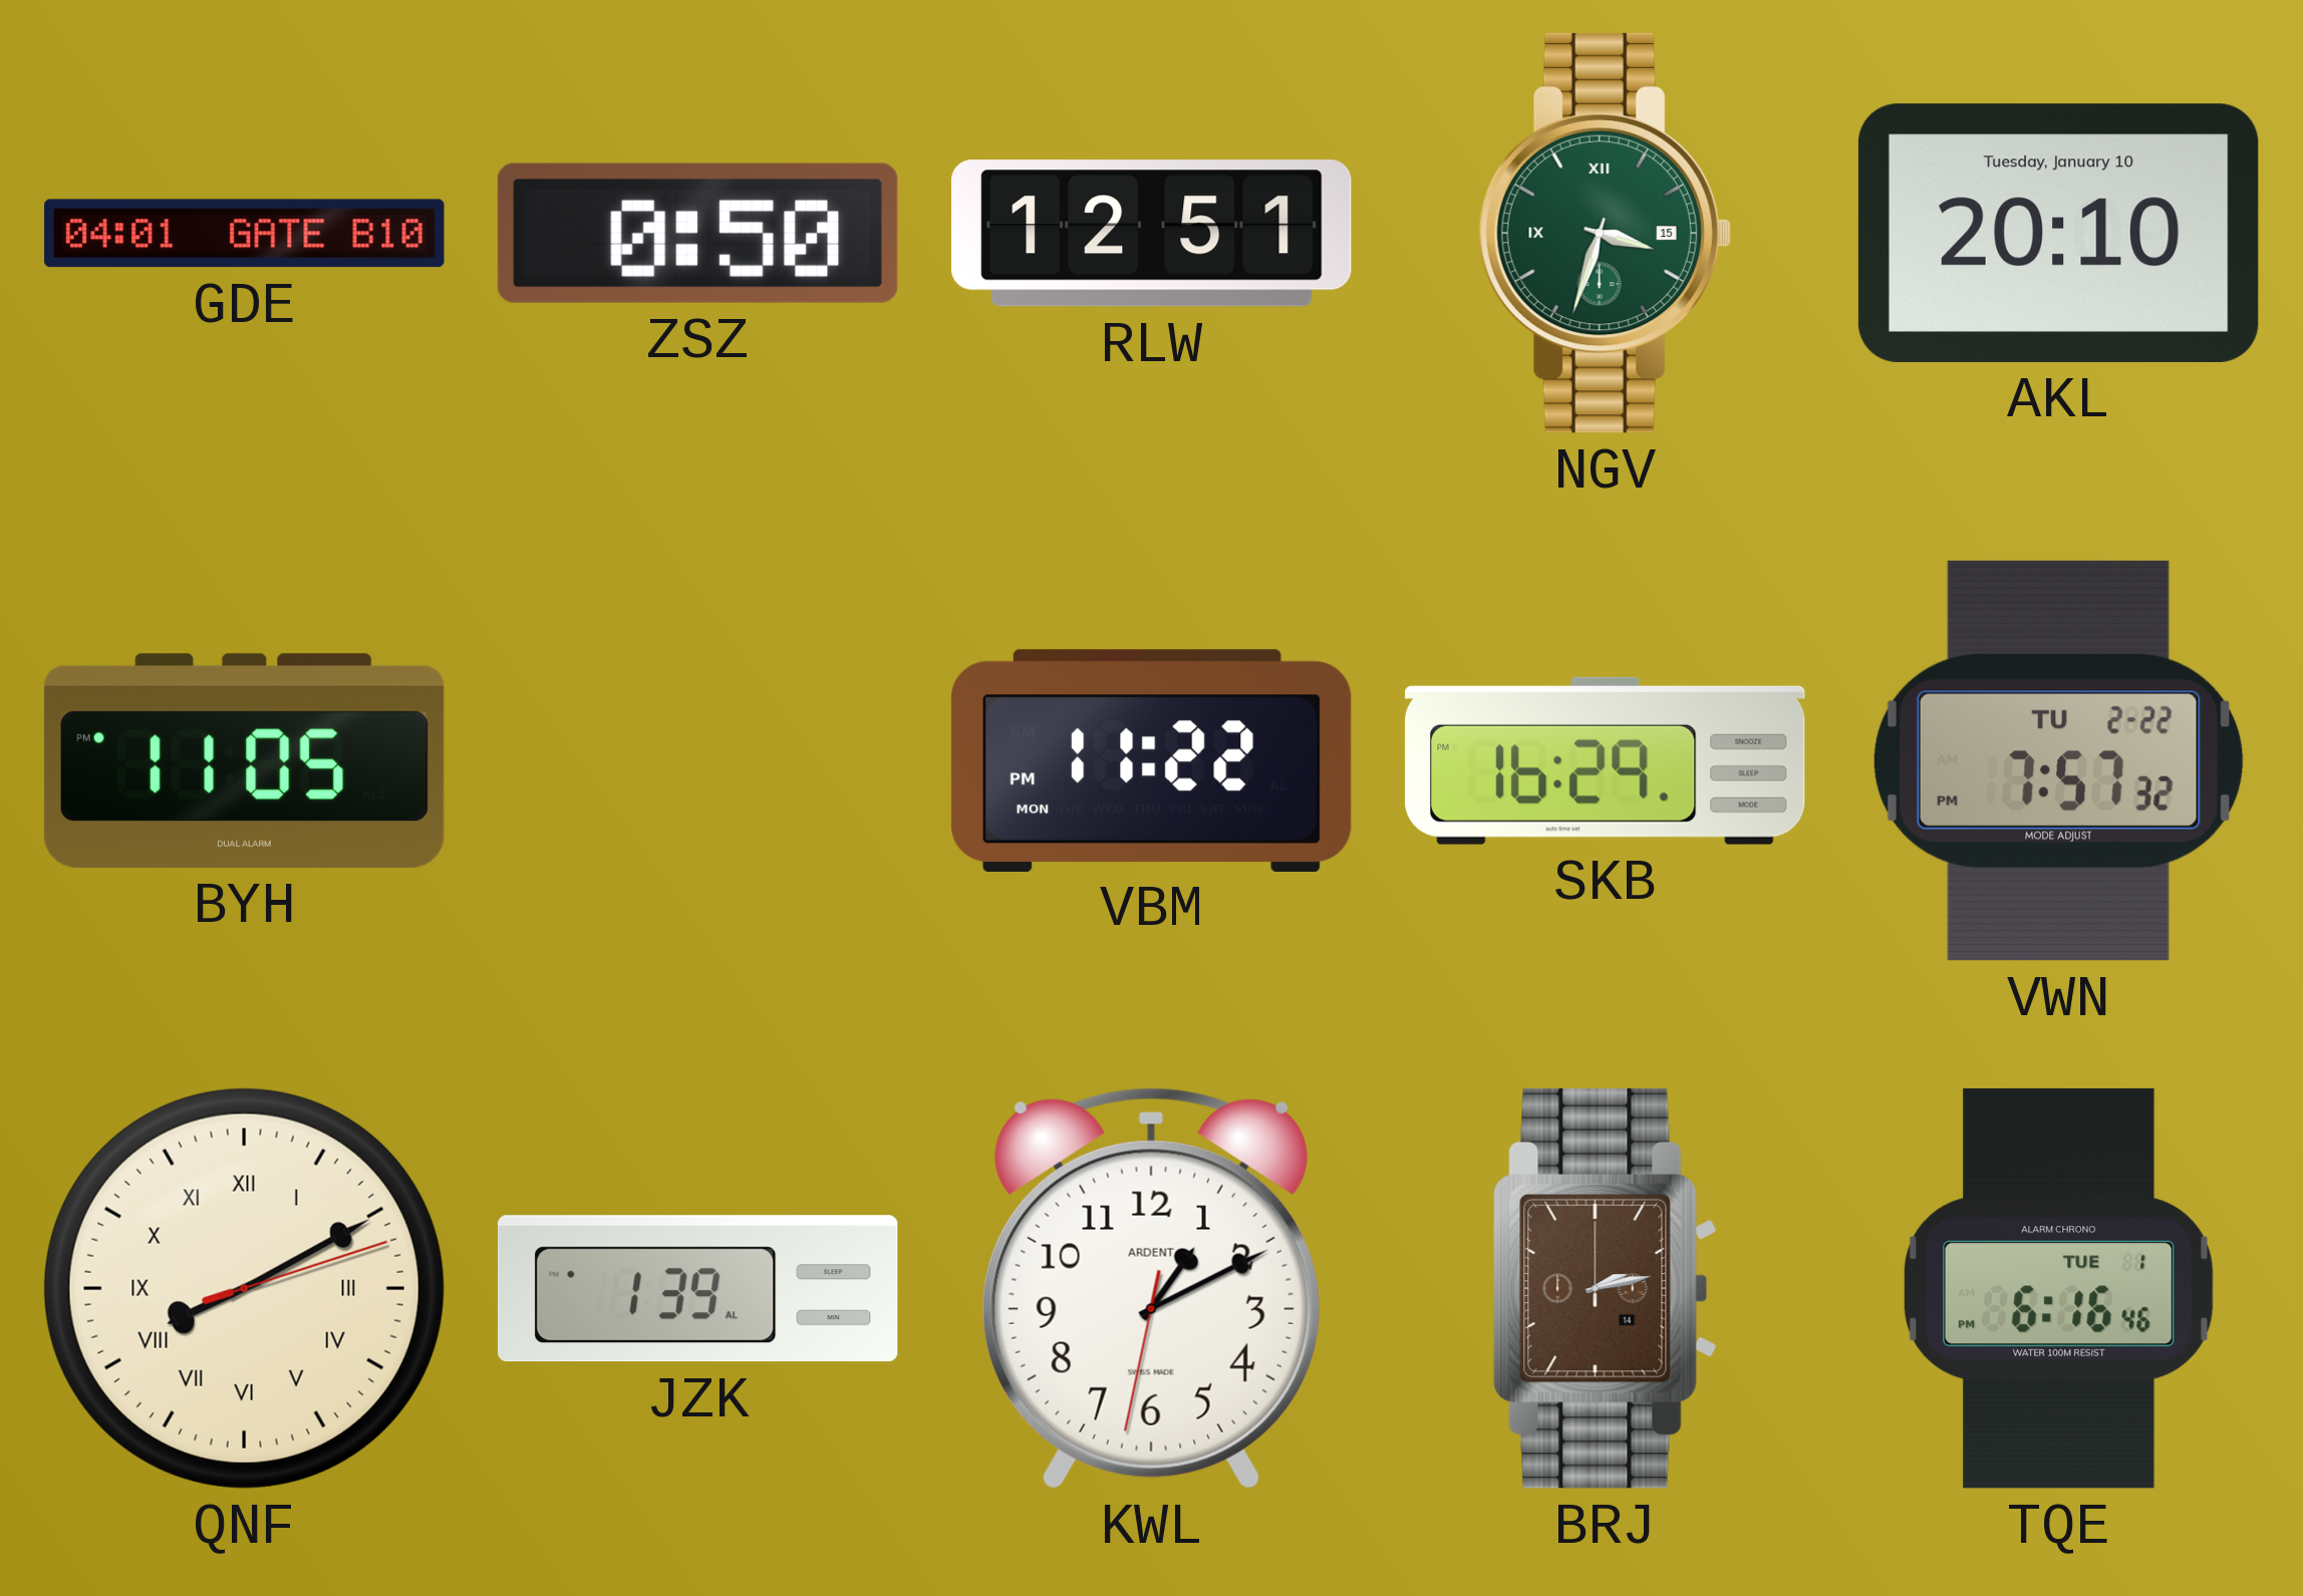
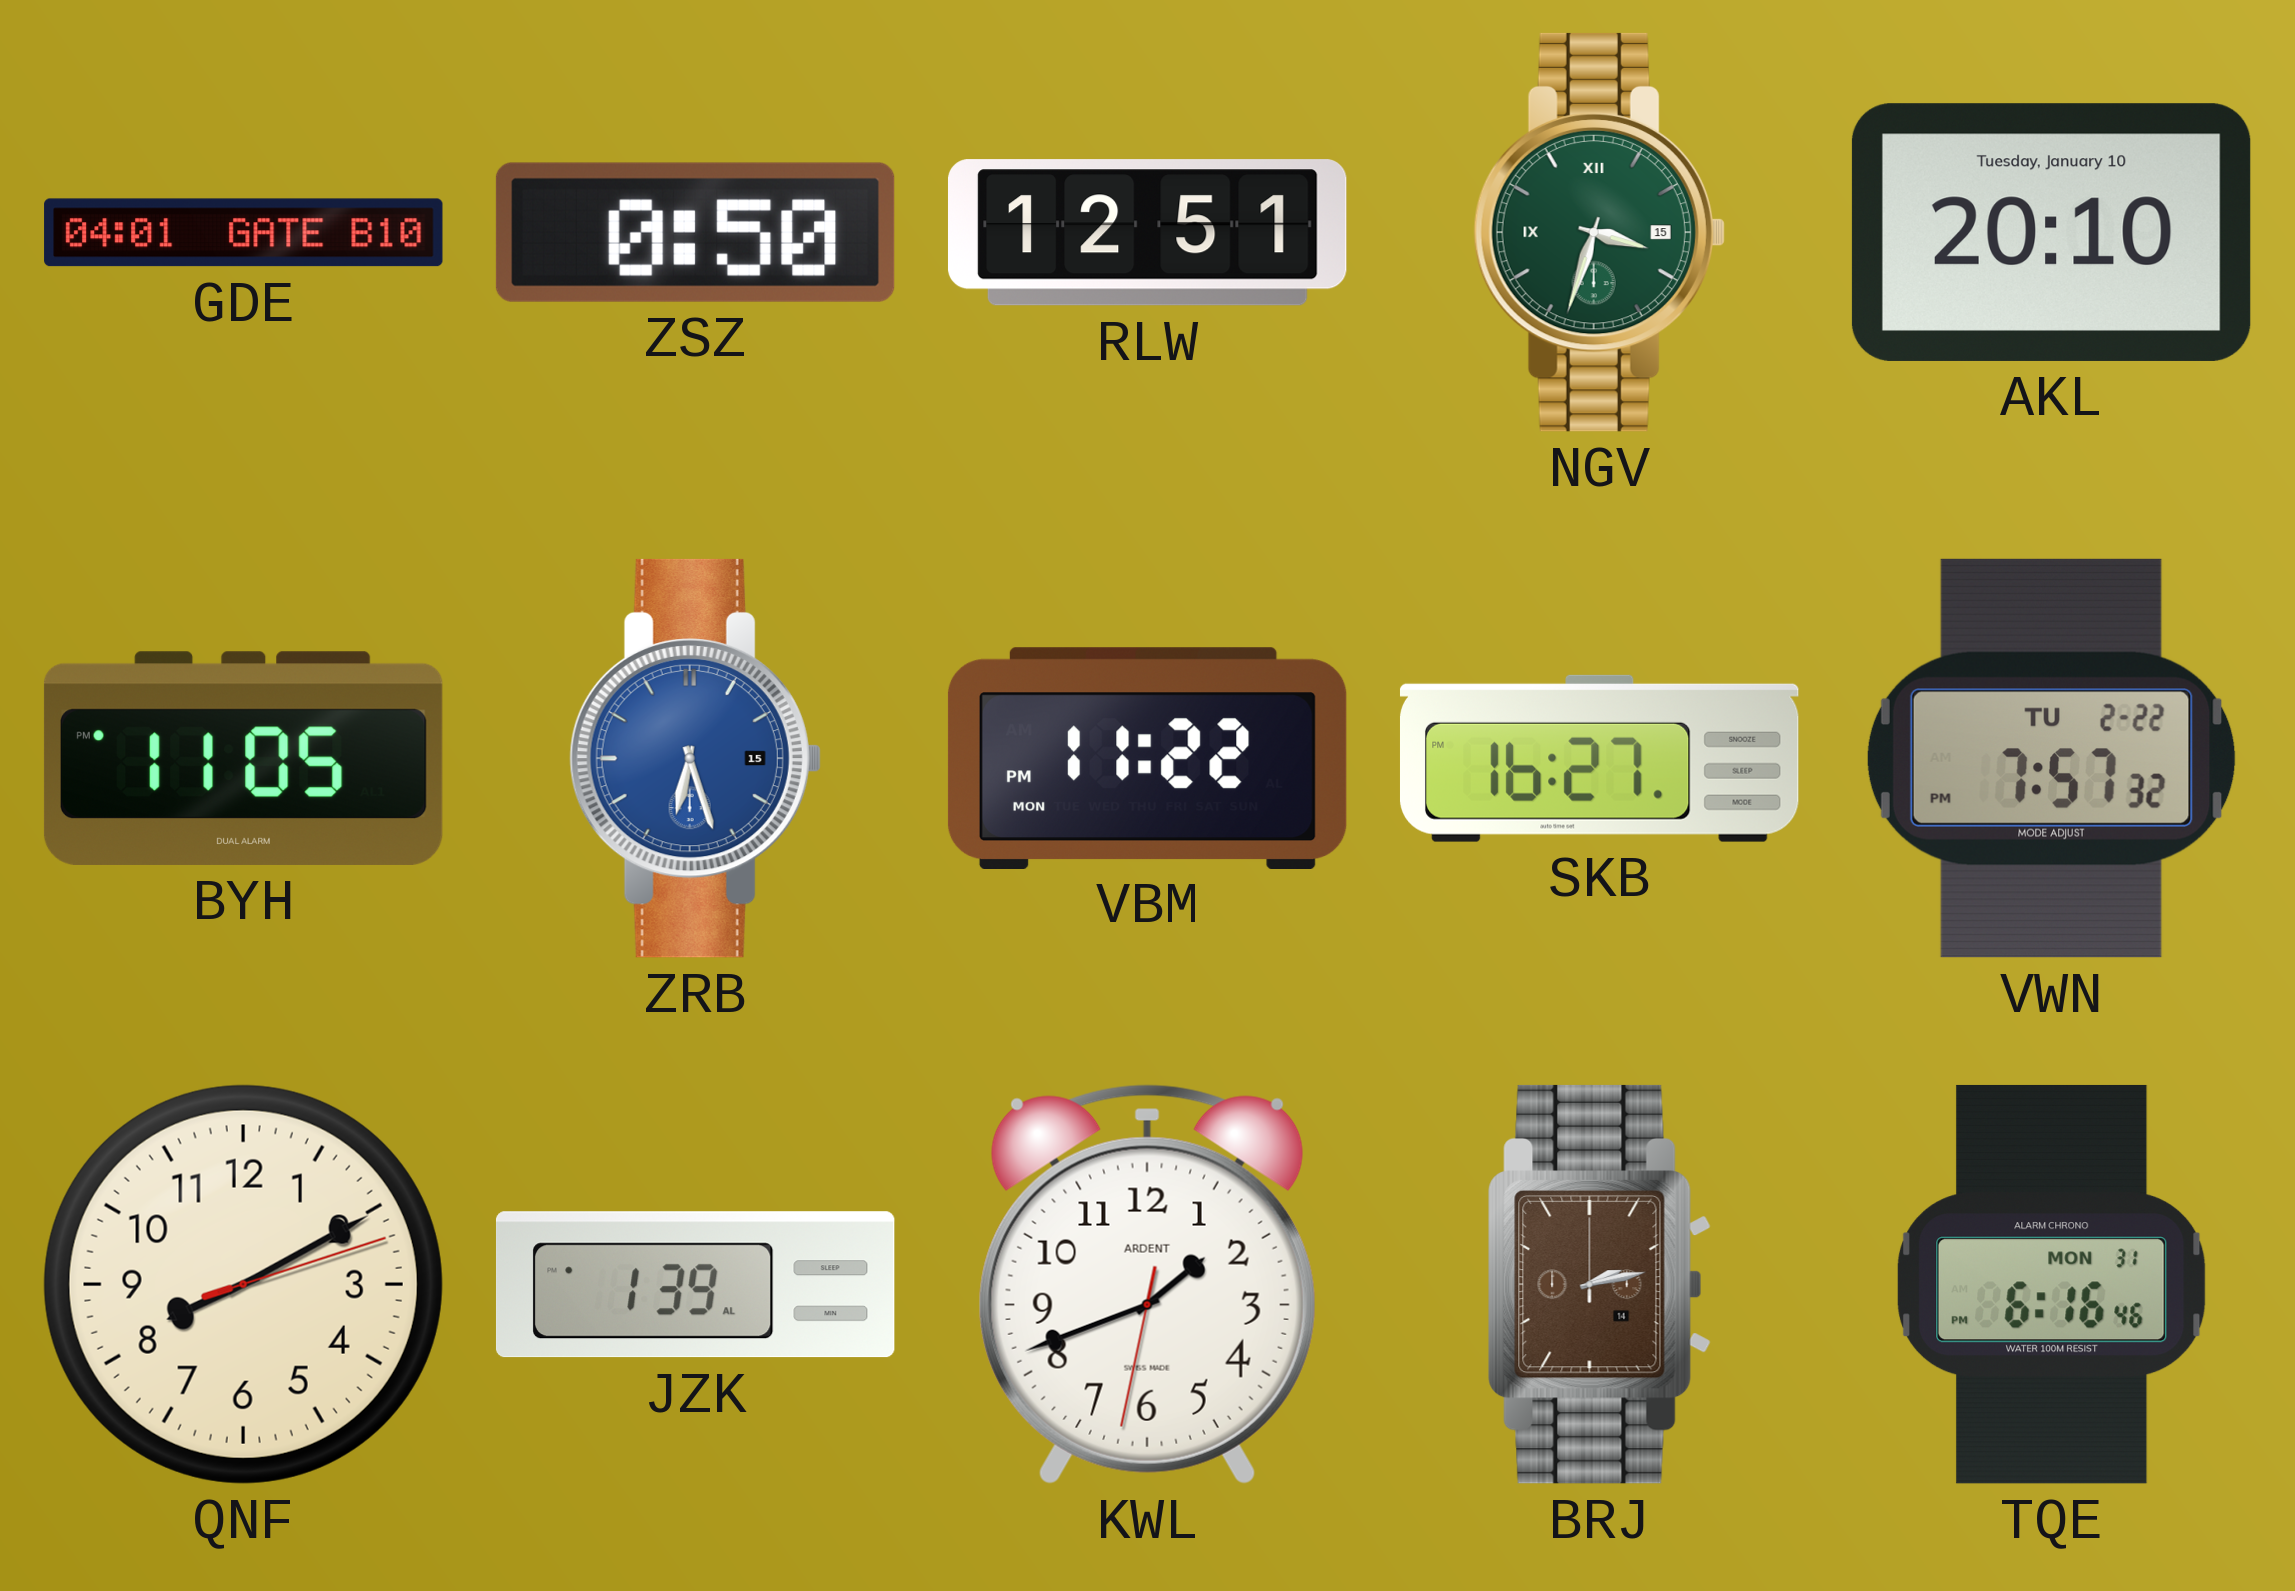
ZRB: none -> 6:27 (695, 758)
SKB: 16:29 -> 16:27 (1599, 758)
QNF numerals: Roman -> Arabic (243, 1284)
KWL: 1:10 -> 1:41 (1147, 1284)
TQE date: TUE 1 -> MON 31 (2052, 1284)
